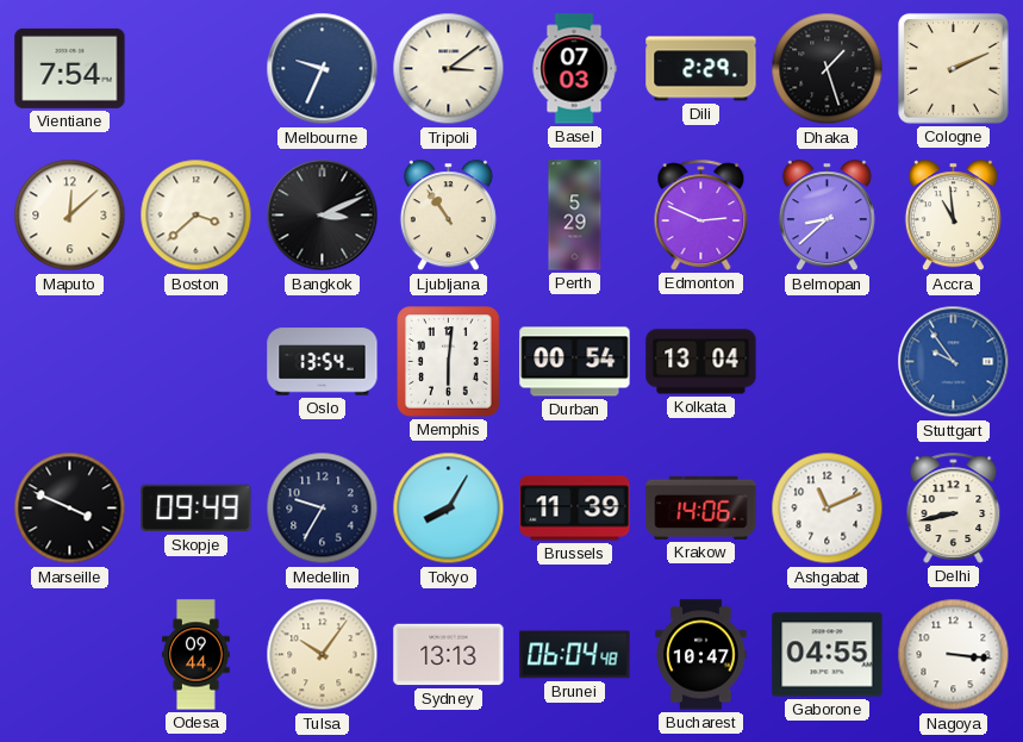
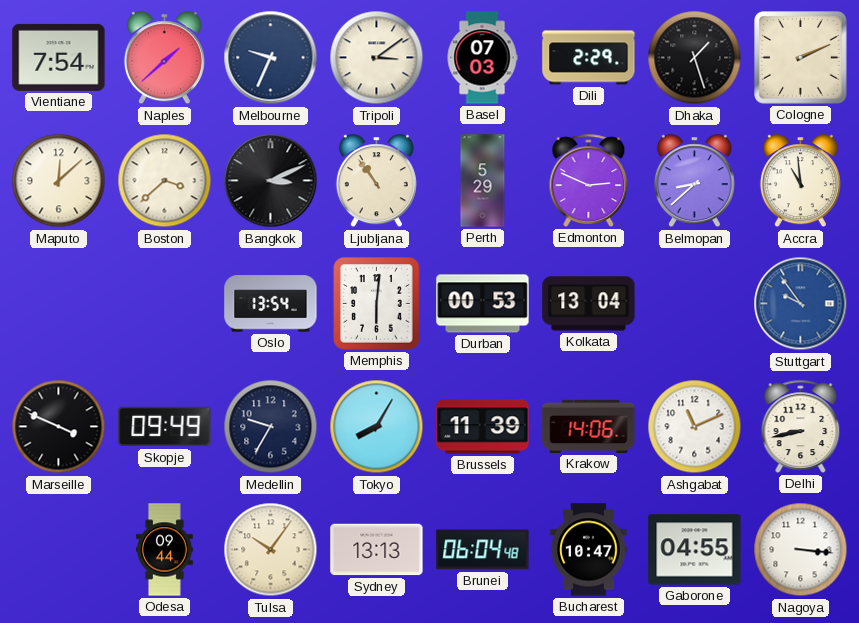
Naples: none -> 1:38 (164, 58)
Durban: 00:54 -> 00:53 (483, 304)
